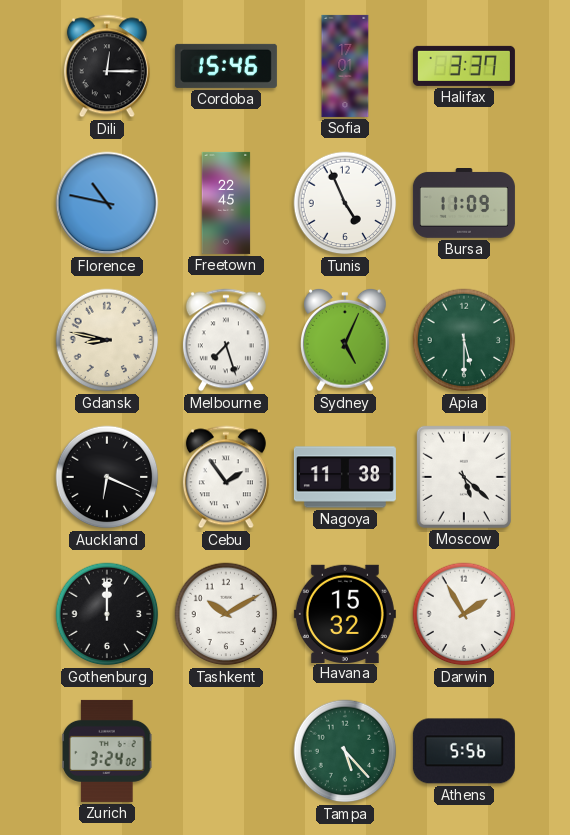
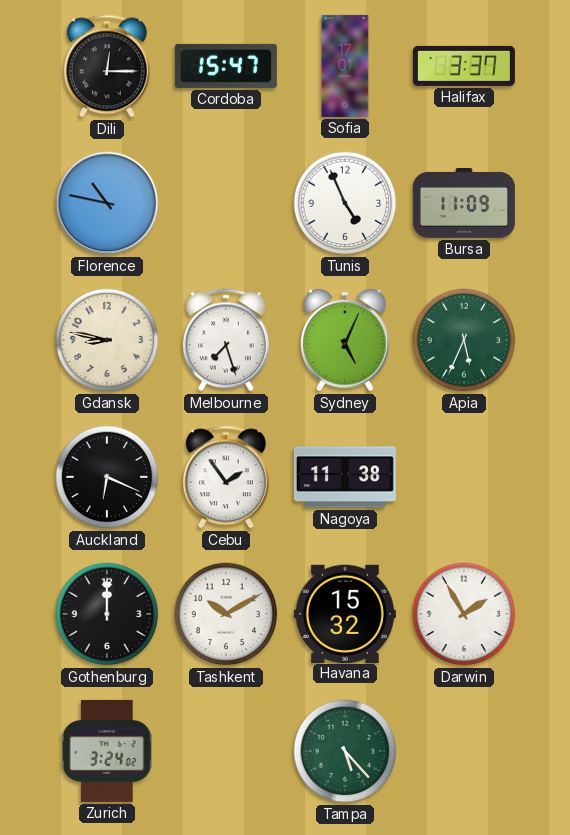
Cordoba: 15:46 -> 15:47 (226, 66)
Freetown: 22:45 -> none (226, 203)
Apia: 5:30 -> 5:34 (464, 340)
Moscow: 5:22 -> none (464, 477)
Athens: 5:56 -> none (464, 751)
